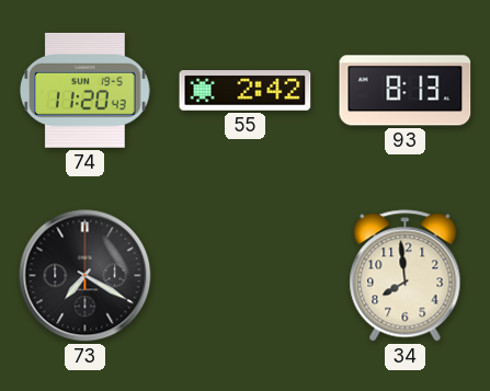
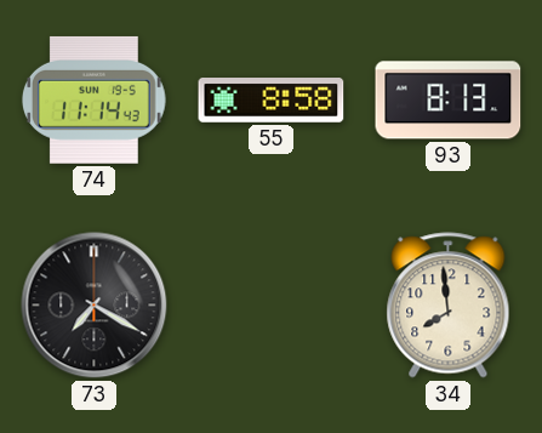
74: 11:20 -> 11:14 (93, 99)
55: 2:42 -> 8:58 (272, 101)
